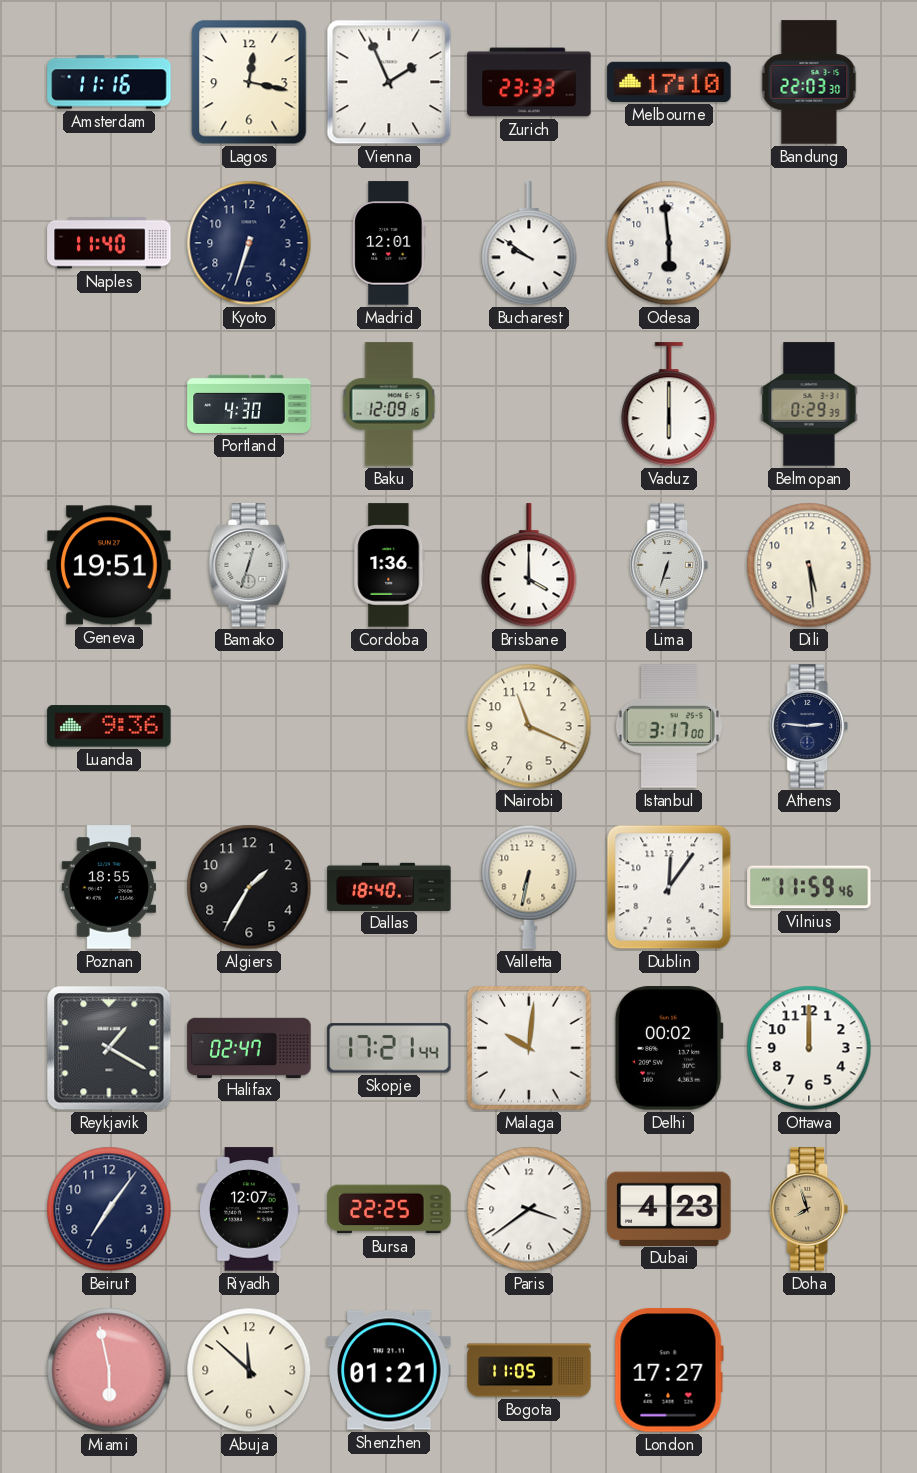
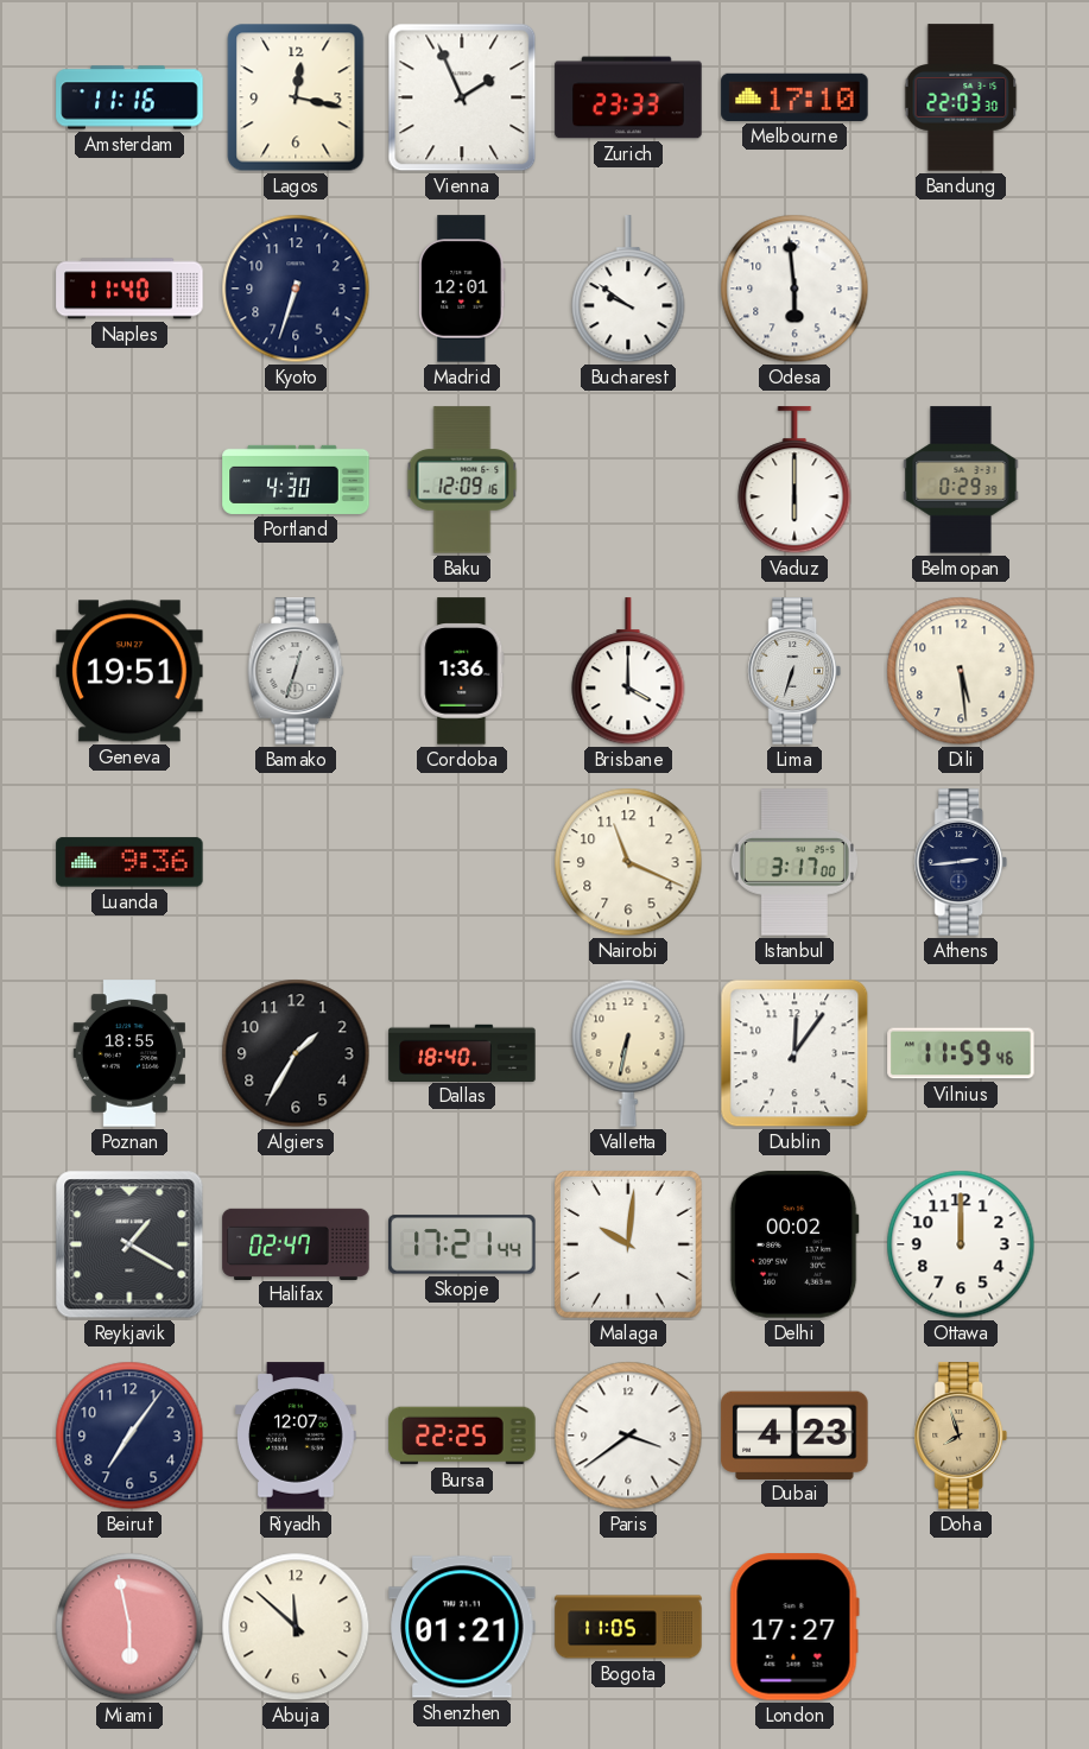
Athens: 2:46 -> 2:44 (961, 862)
